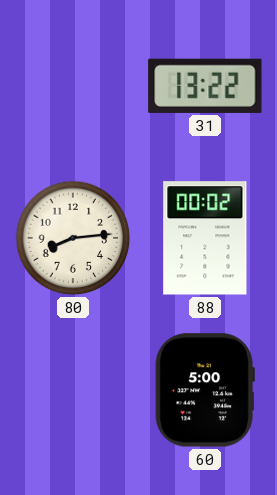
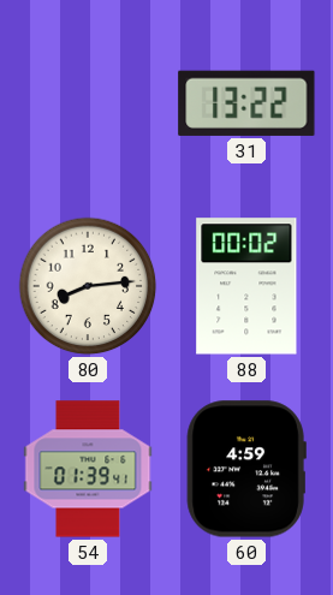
54: none -> 01:39 (88, 469)
60: 5:00 -> 4:59 (246, 469)
